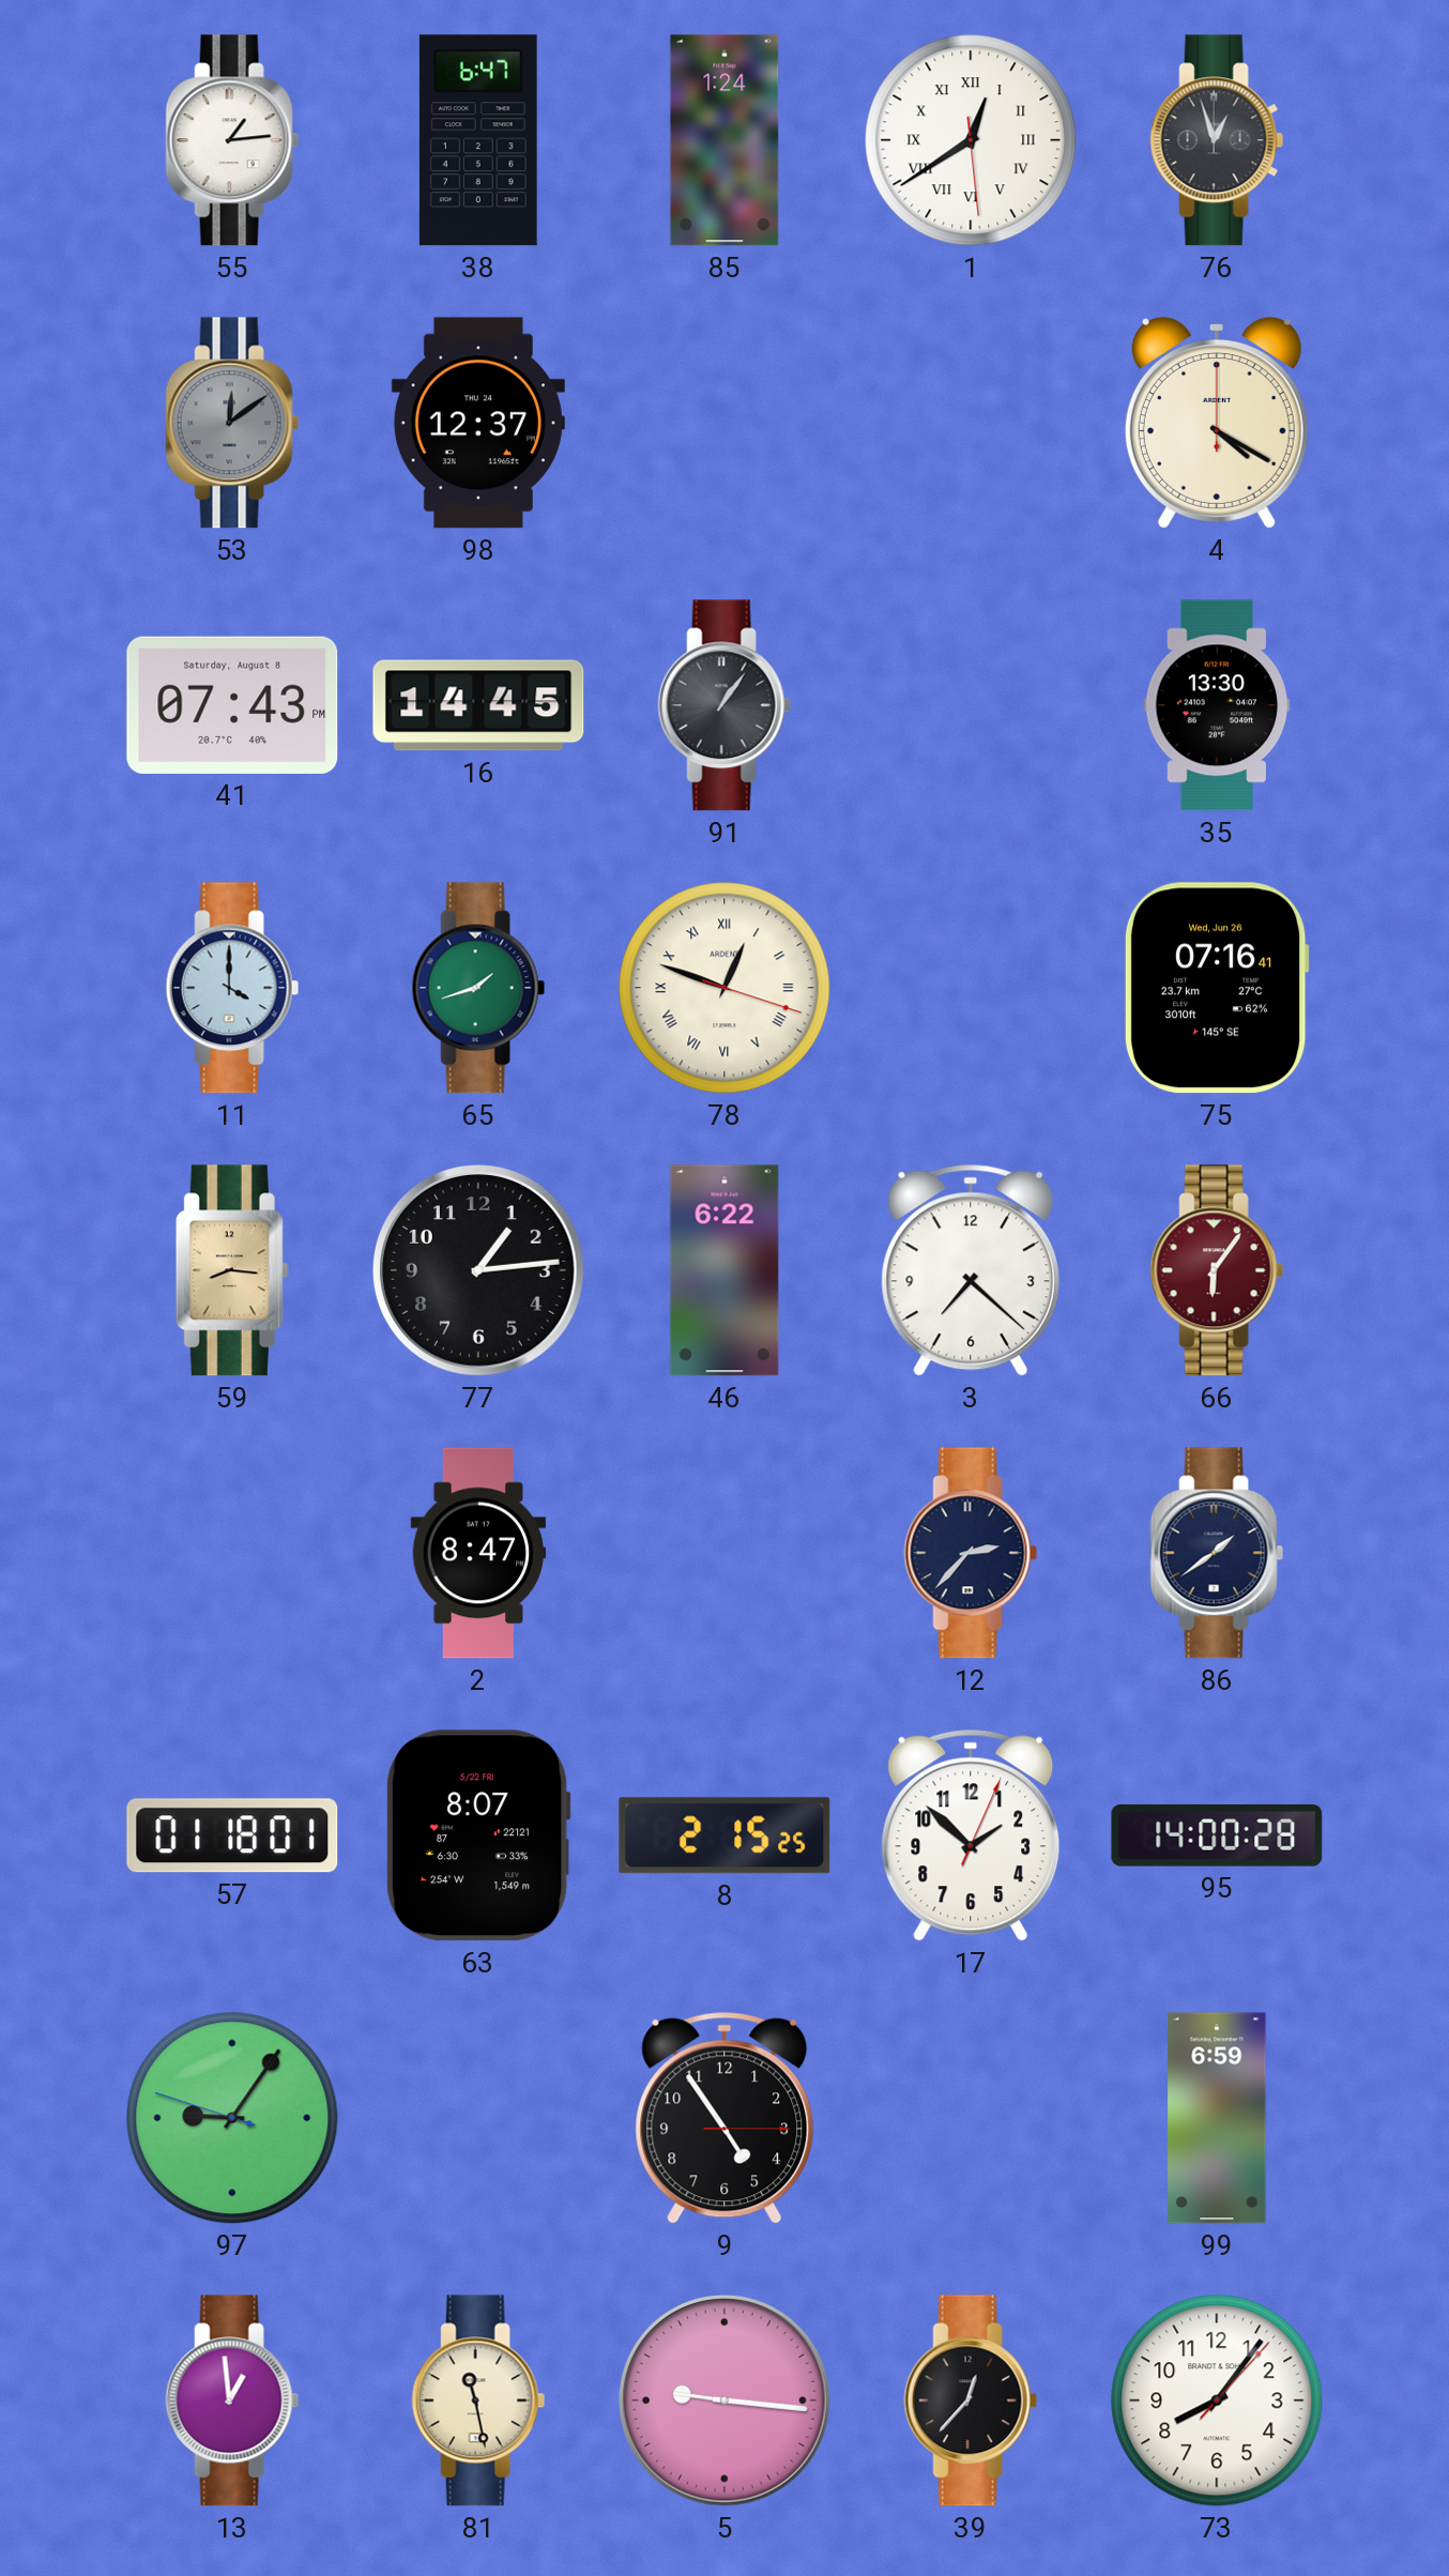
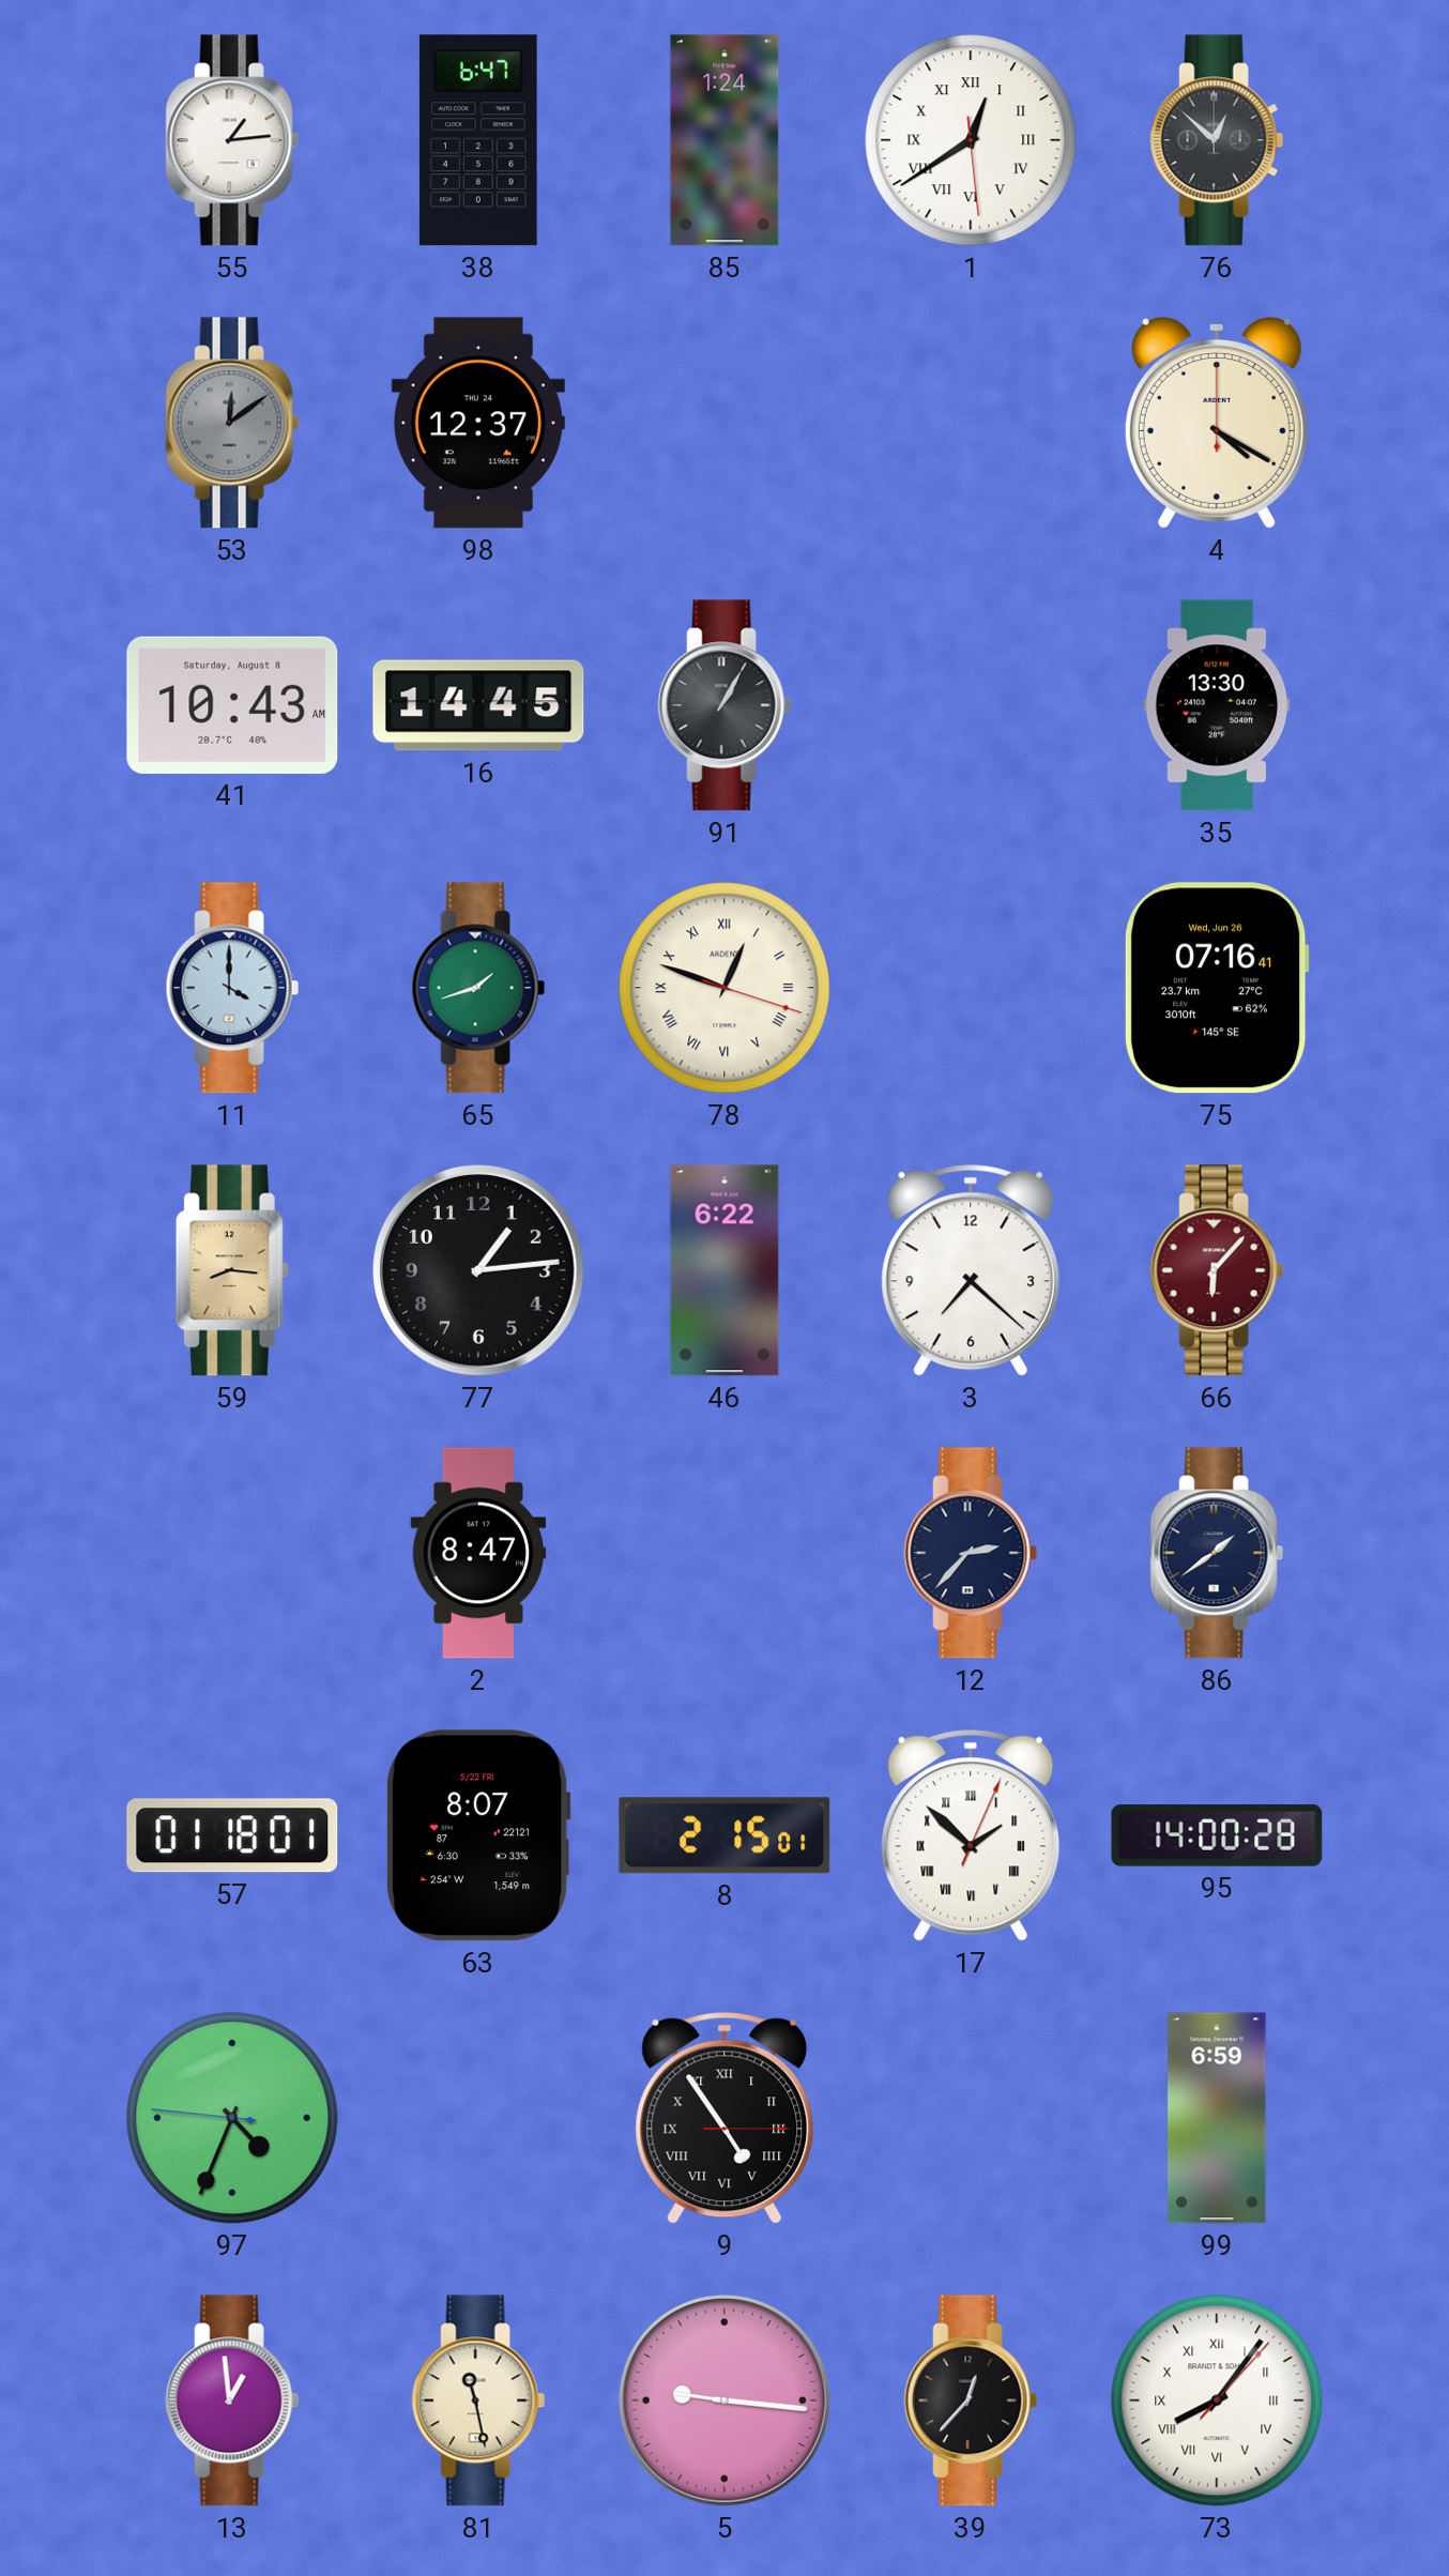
76: 12:57 -> 12:52 (1217, 140)
41: 07:43 -> 10:43 (232, 705)
91: 1:06 -> 1:05 (724, 705)
66: 6:06 -> 6:07 (1217, 1270)
8: 2:15:25 -> 2:15:01 (724, 1835)
17 numerals: Arabic -> Roman (971, 1835)
97: 9:05 -> 4:33 (232, 2118)
9 numerals: Arabic -> Roman (724, 2118)
73 numerals: Arabic -> Roman (1217, 2400)
